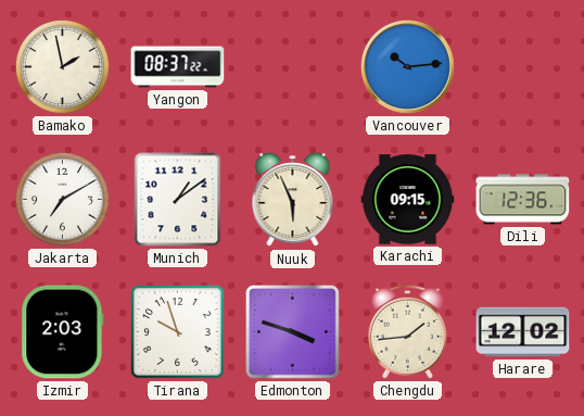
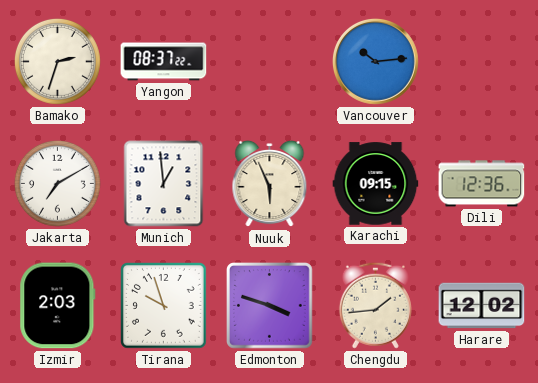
Bamako: 1:58 -> 2:33 (57, 61)
Munich: 1:09 -> 12:59 (164, 184)
